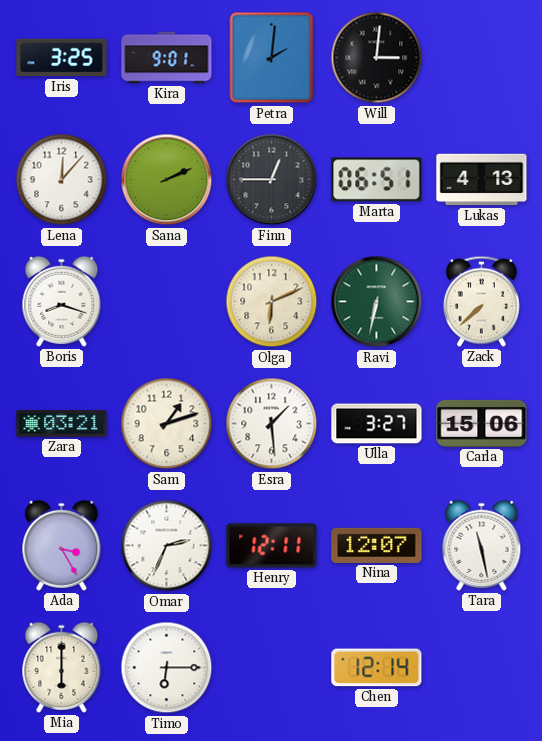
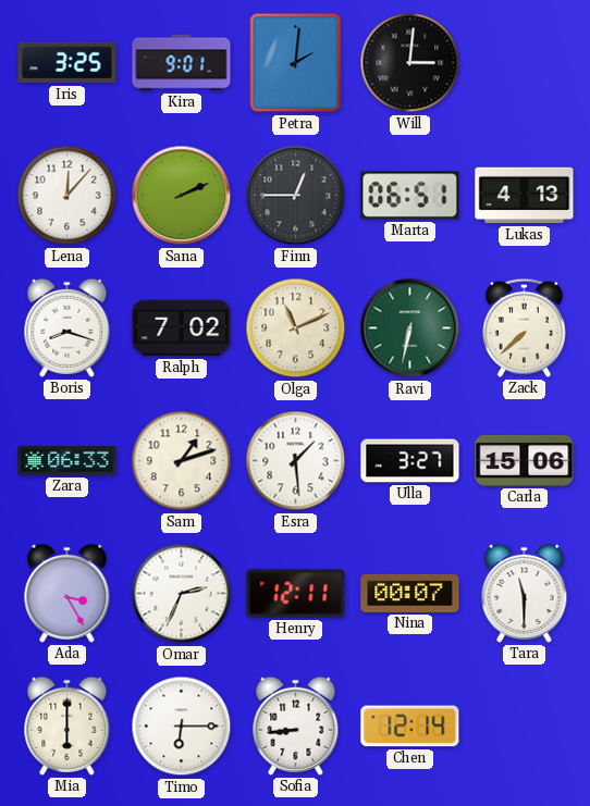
Ralph: none -> 7:02 (182, 328)
Olga: 6:11 -> 11:11 (296, 328)
Zara: 03:21 -> 06:33 (67, 461)
Nina: 12:07 -> 00:07 (410, 593)
Tara: 11:28 -> 11:30 (525, 593)
Sofia: none -> 8:44 (296, 726)
